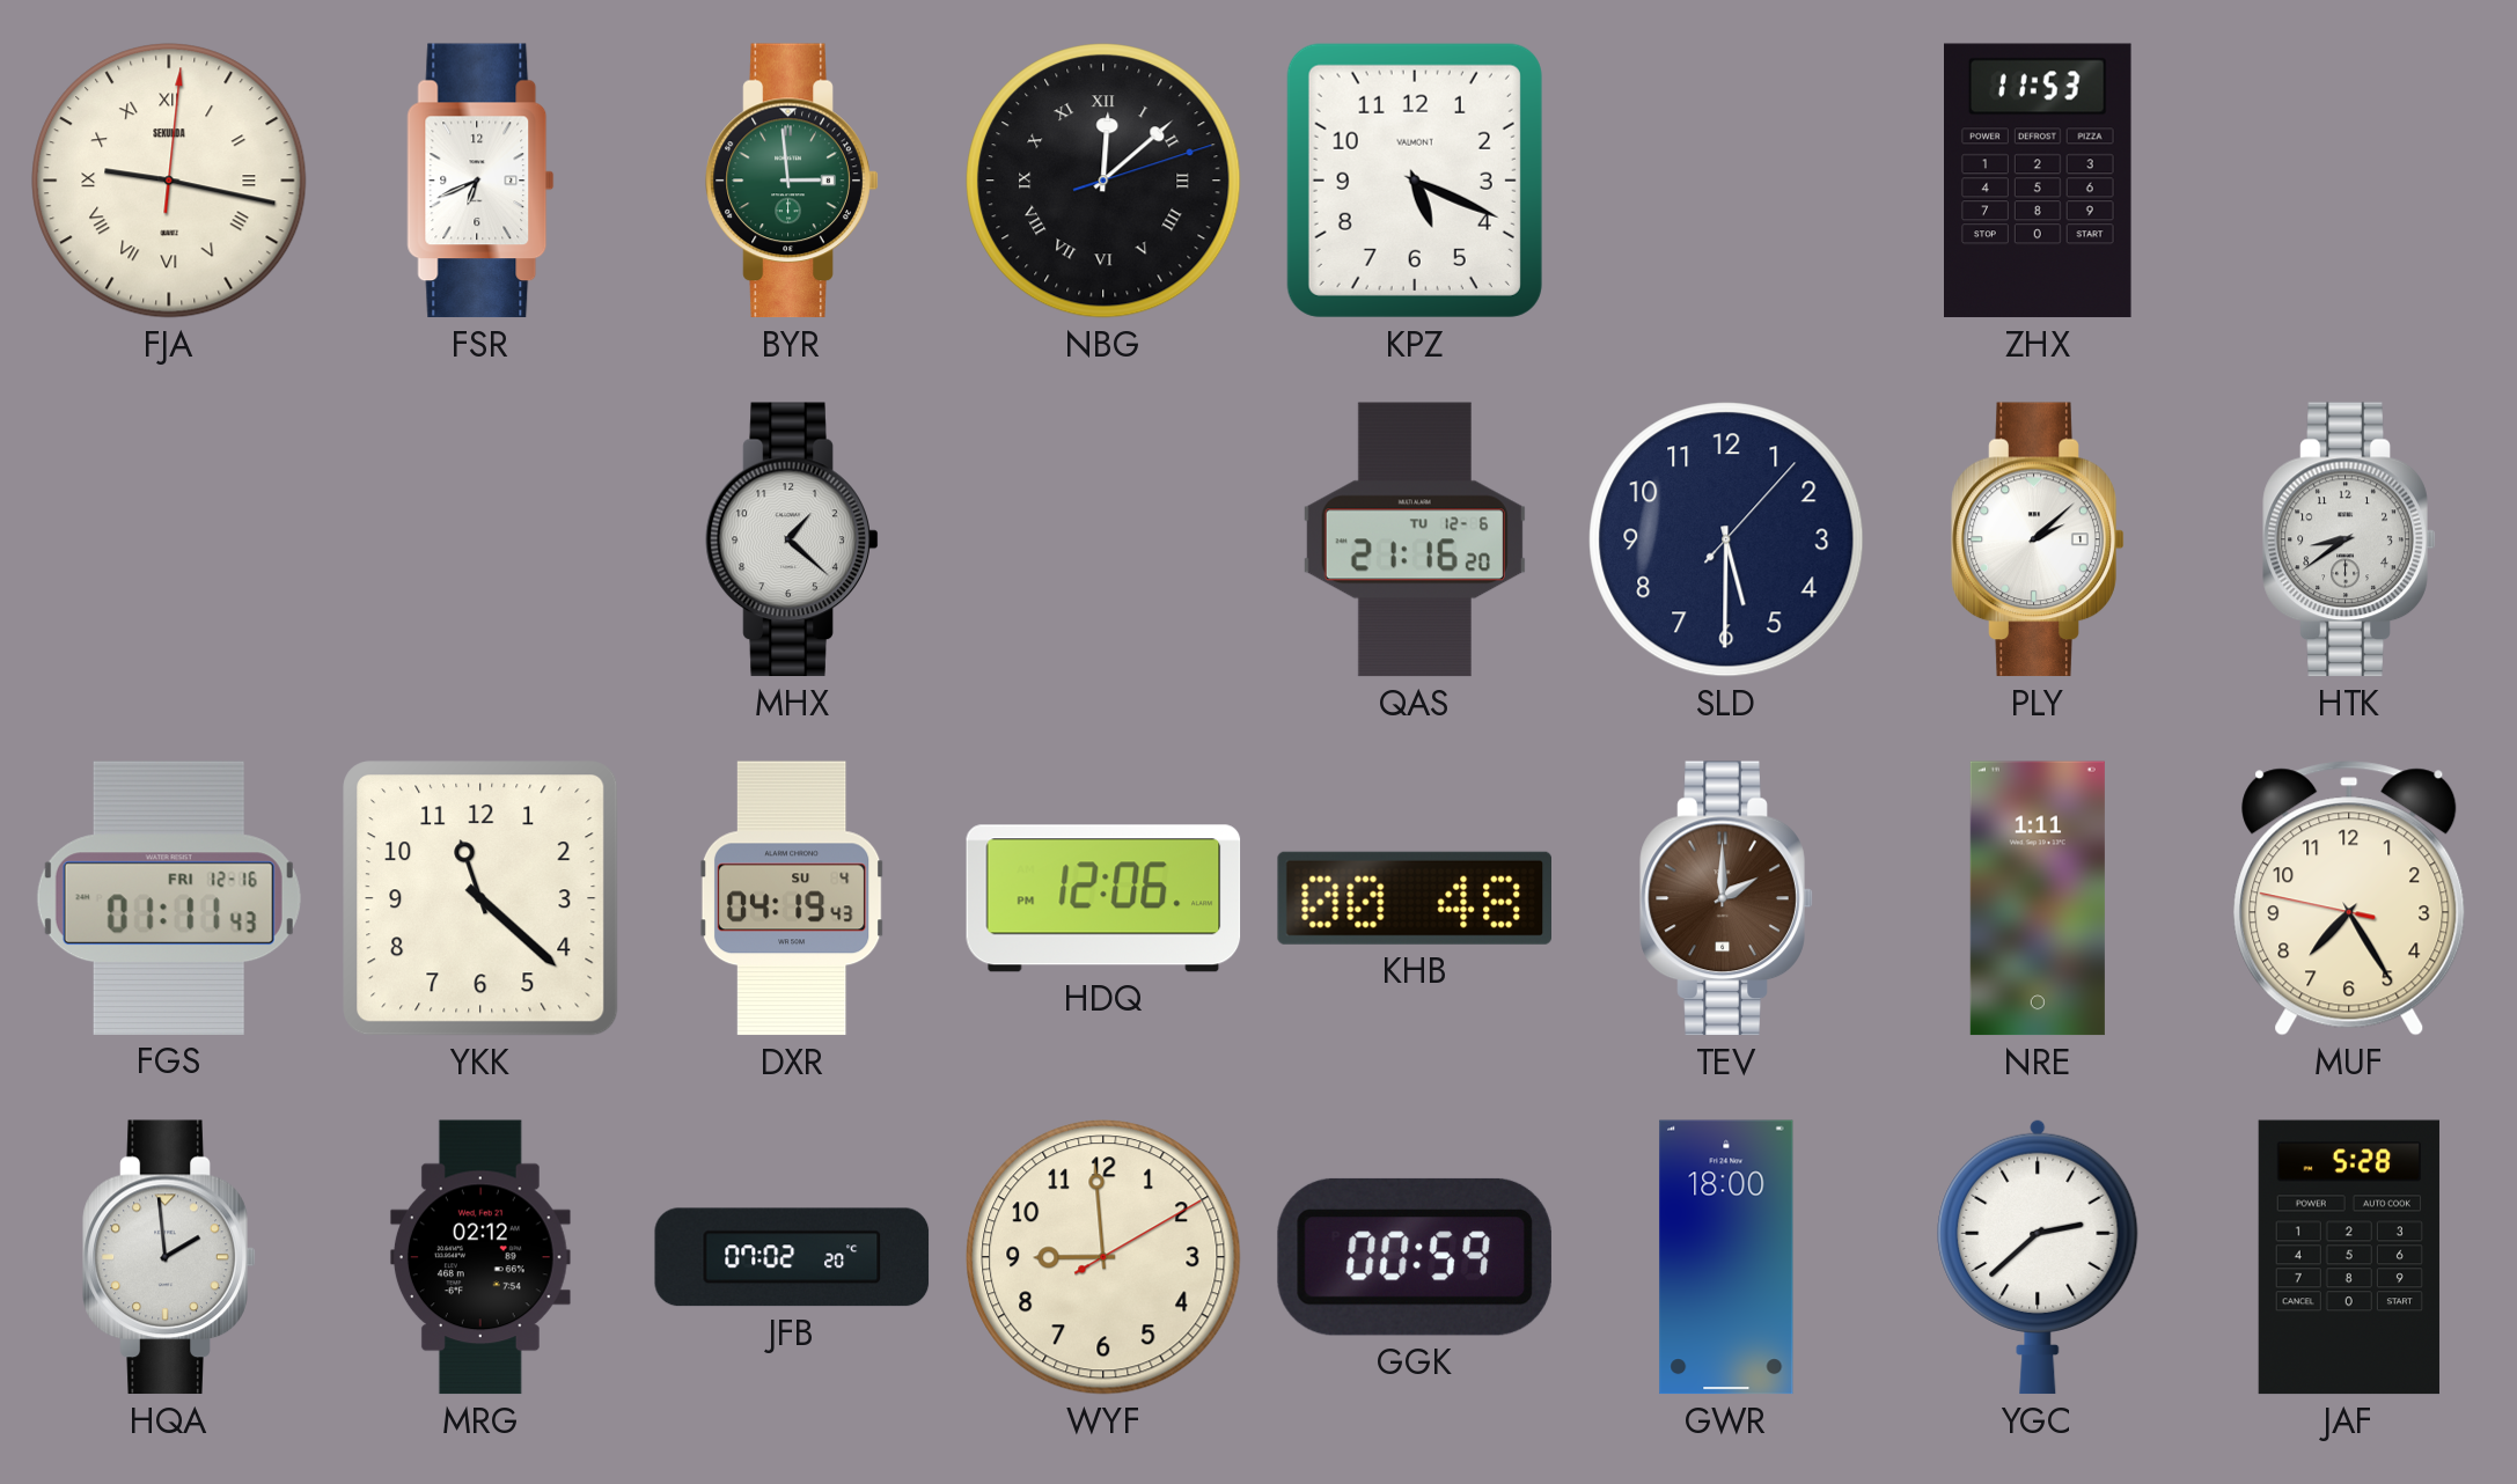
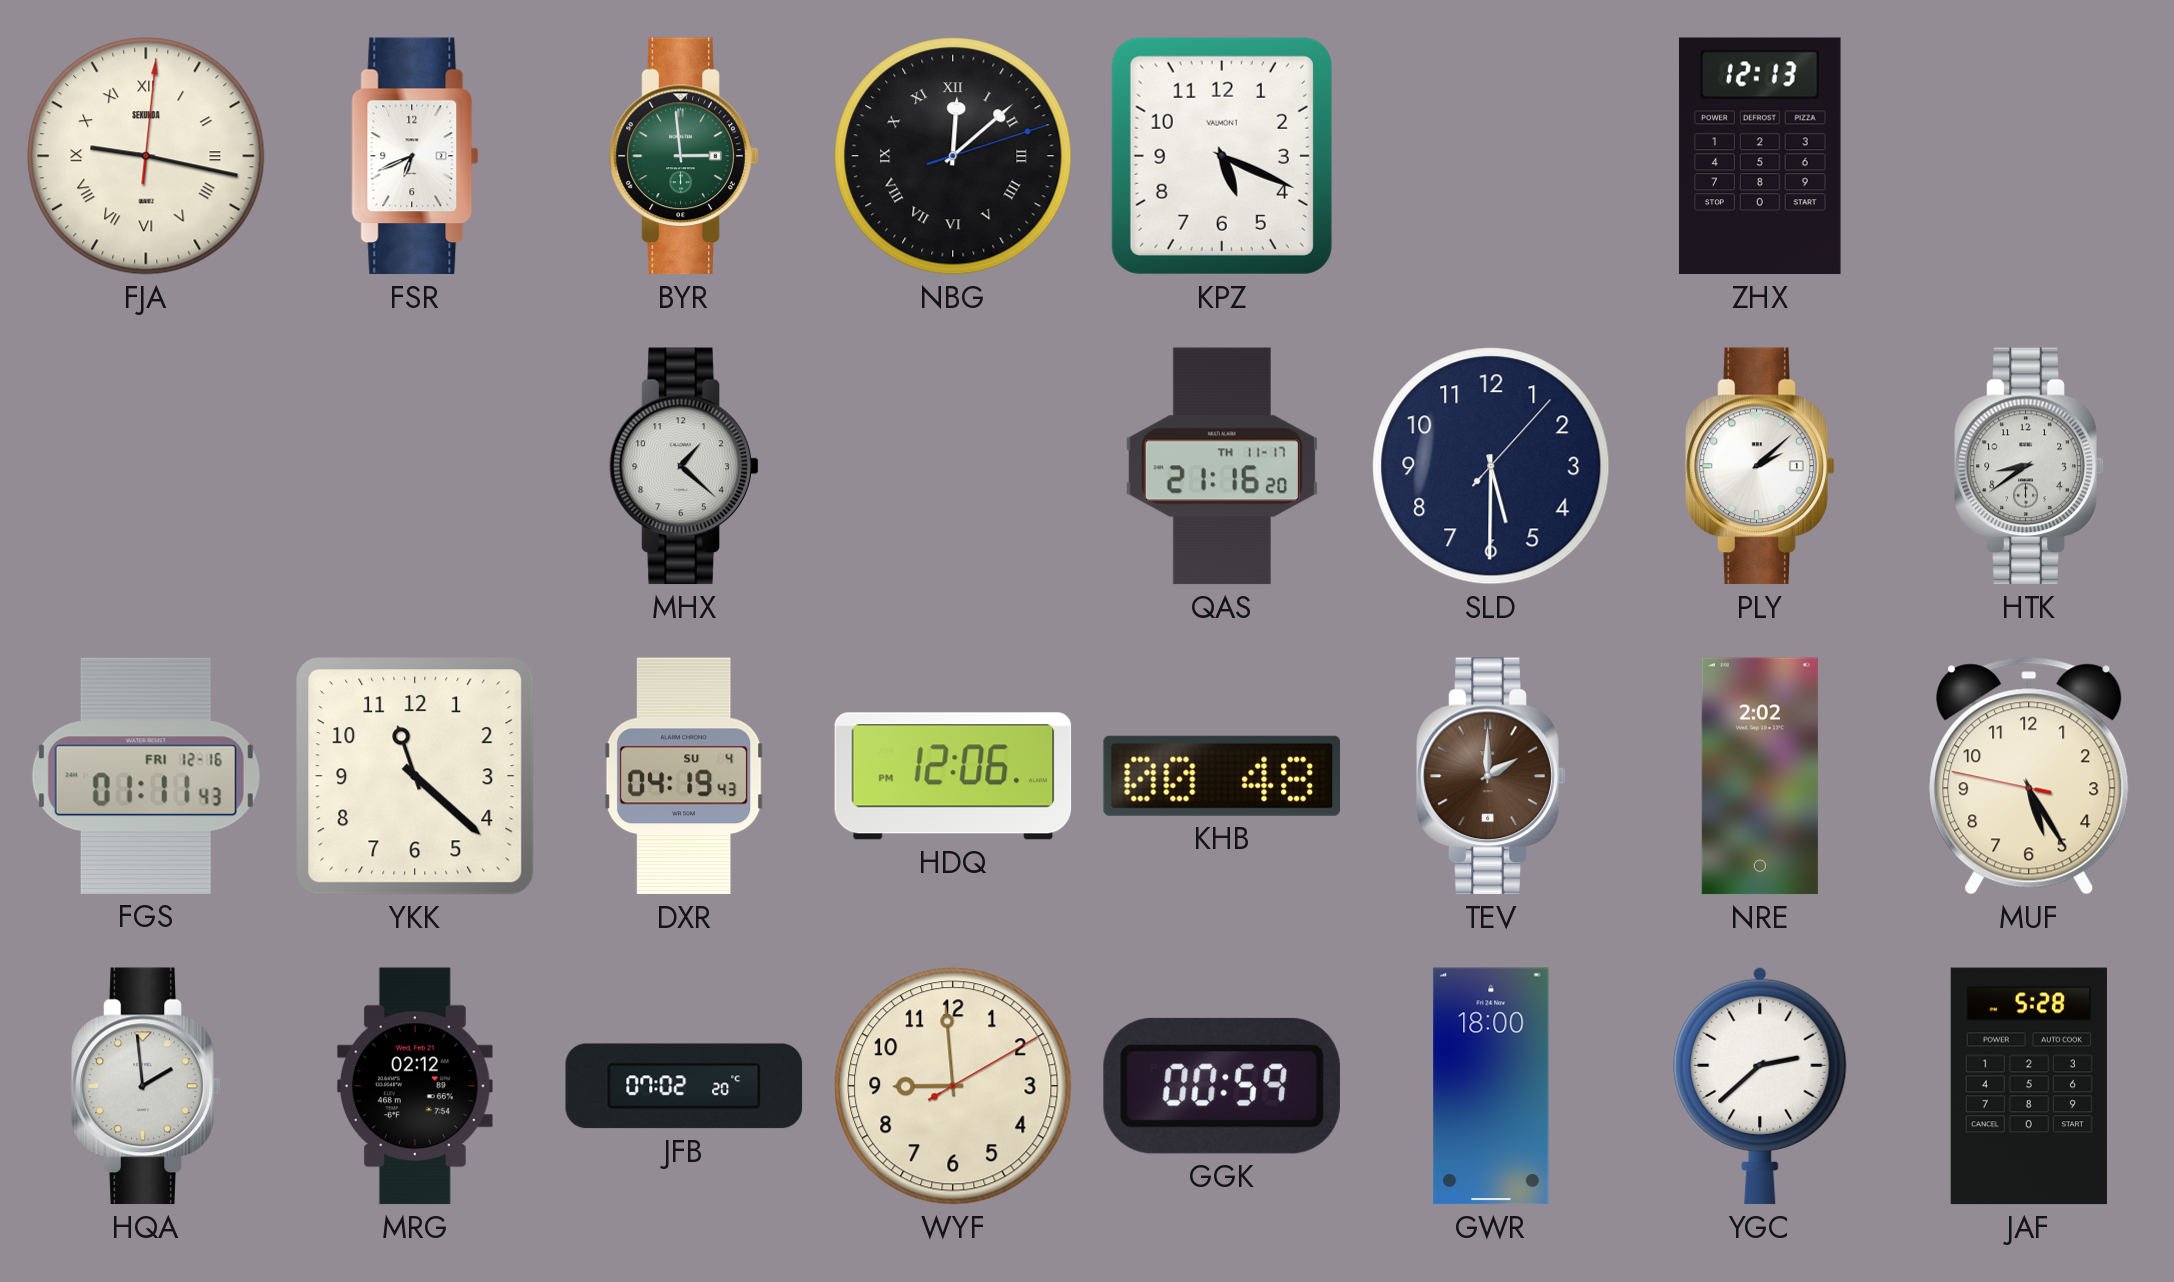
ZHX: 11:53 -> 12:13 (1761, 156)
QAS date: TU 12-6 -> TH 11-17 (1222, 466)
NRE: 1:11 -> 2:02 (1760, 776)
MUF: 7:24 -> 5:24 (2029, 776)
